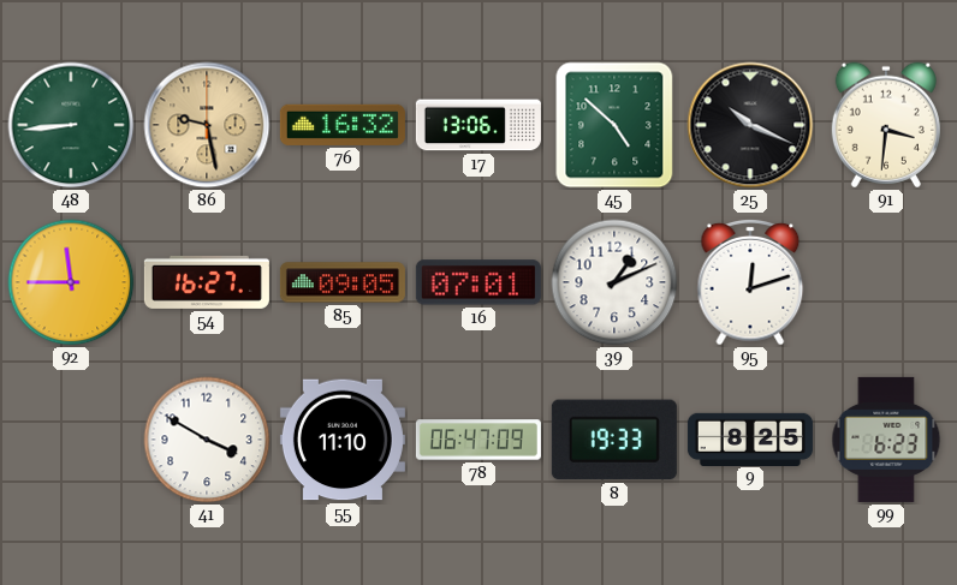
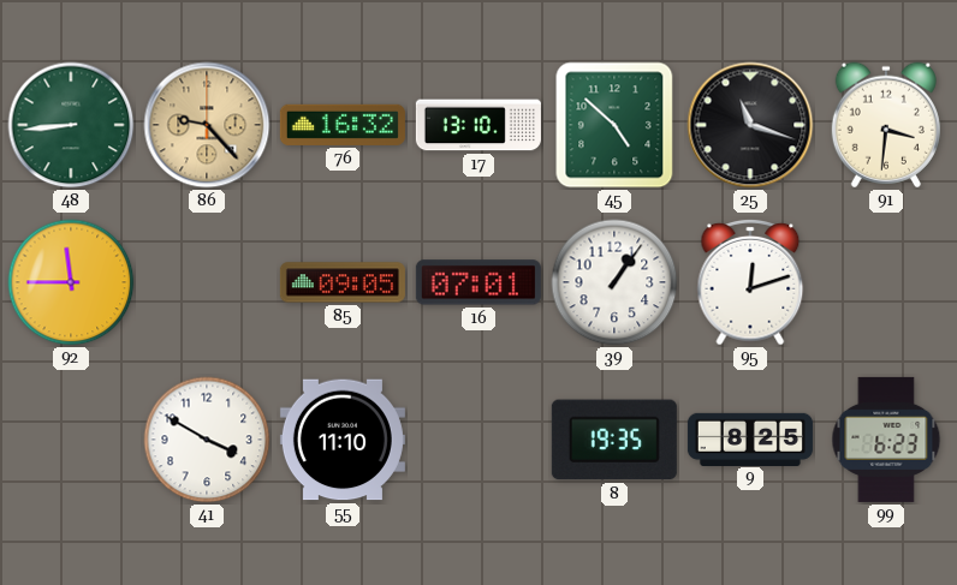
86: 9:28 -> 9:23 (207, 125)
17: 13:06 -> 13:10 (478, 125)
25: 10:19 -> 11:18 (750, 125)
54: 16:27 -> none (207, 282)
39: 1:11 -> 1:06 (614, 282)
78: 06:47 -> none (478, 440)
8: 19:33 -> 19:35 (614, 440)
